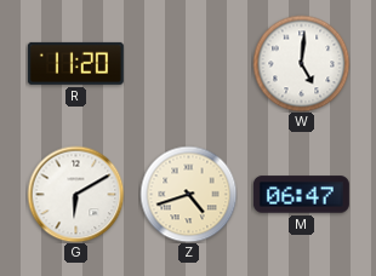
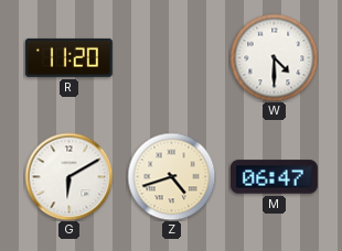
W: 5:01 -> 4:30 (274, 57)
